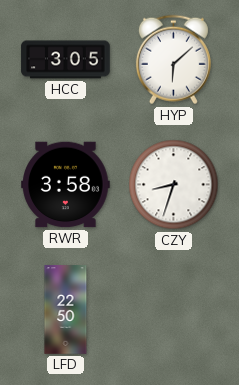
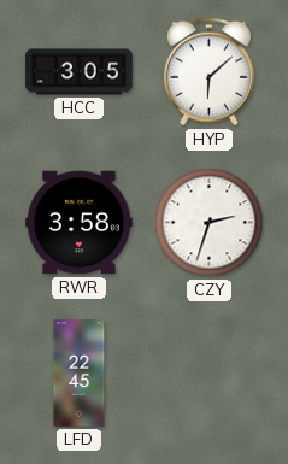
CZY: 8:33 -> 2:33 (210, 223)
LFD: 22:50 -> 22:45 (80, 374)
